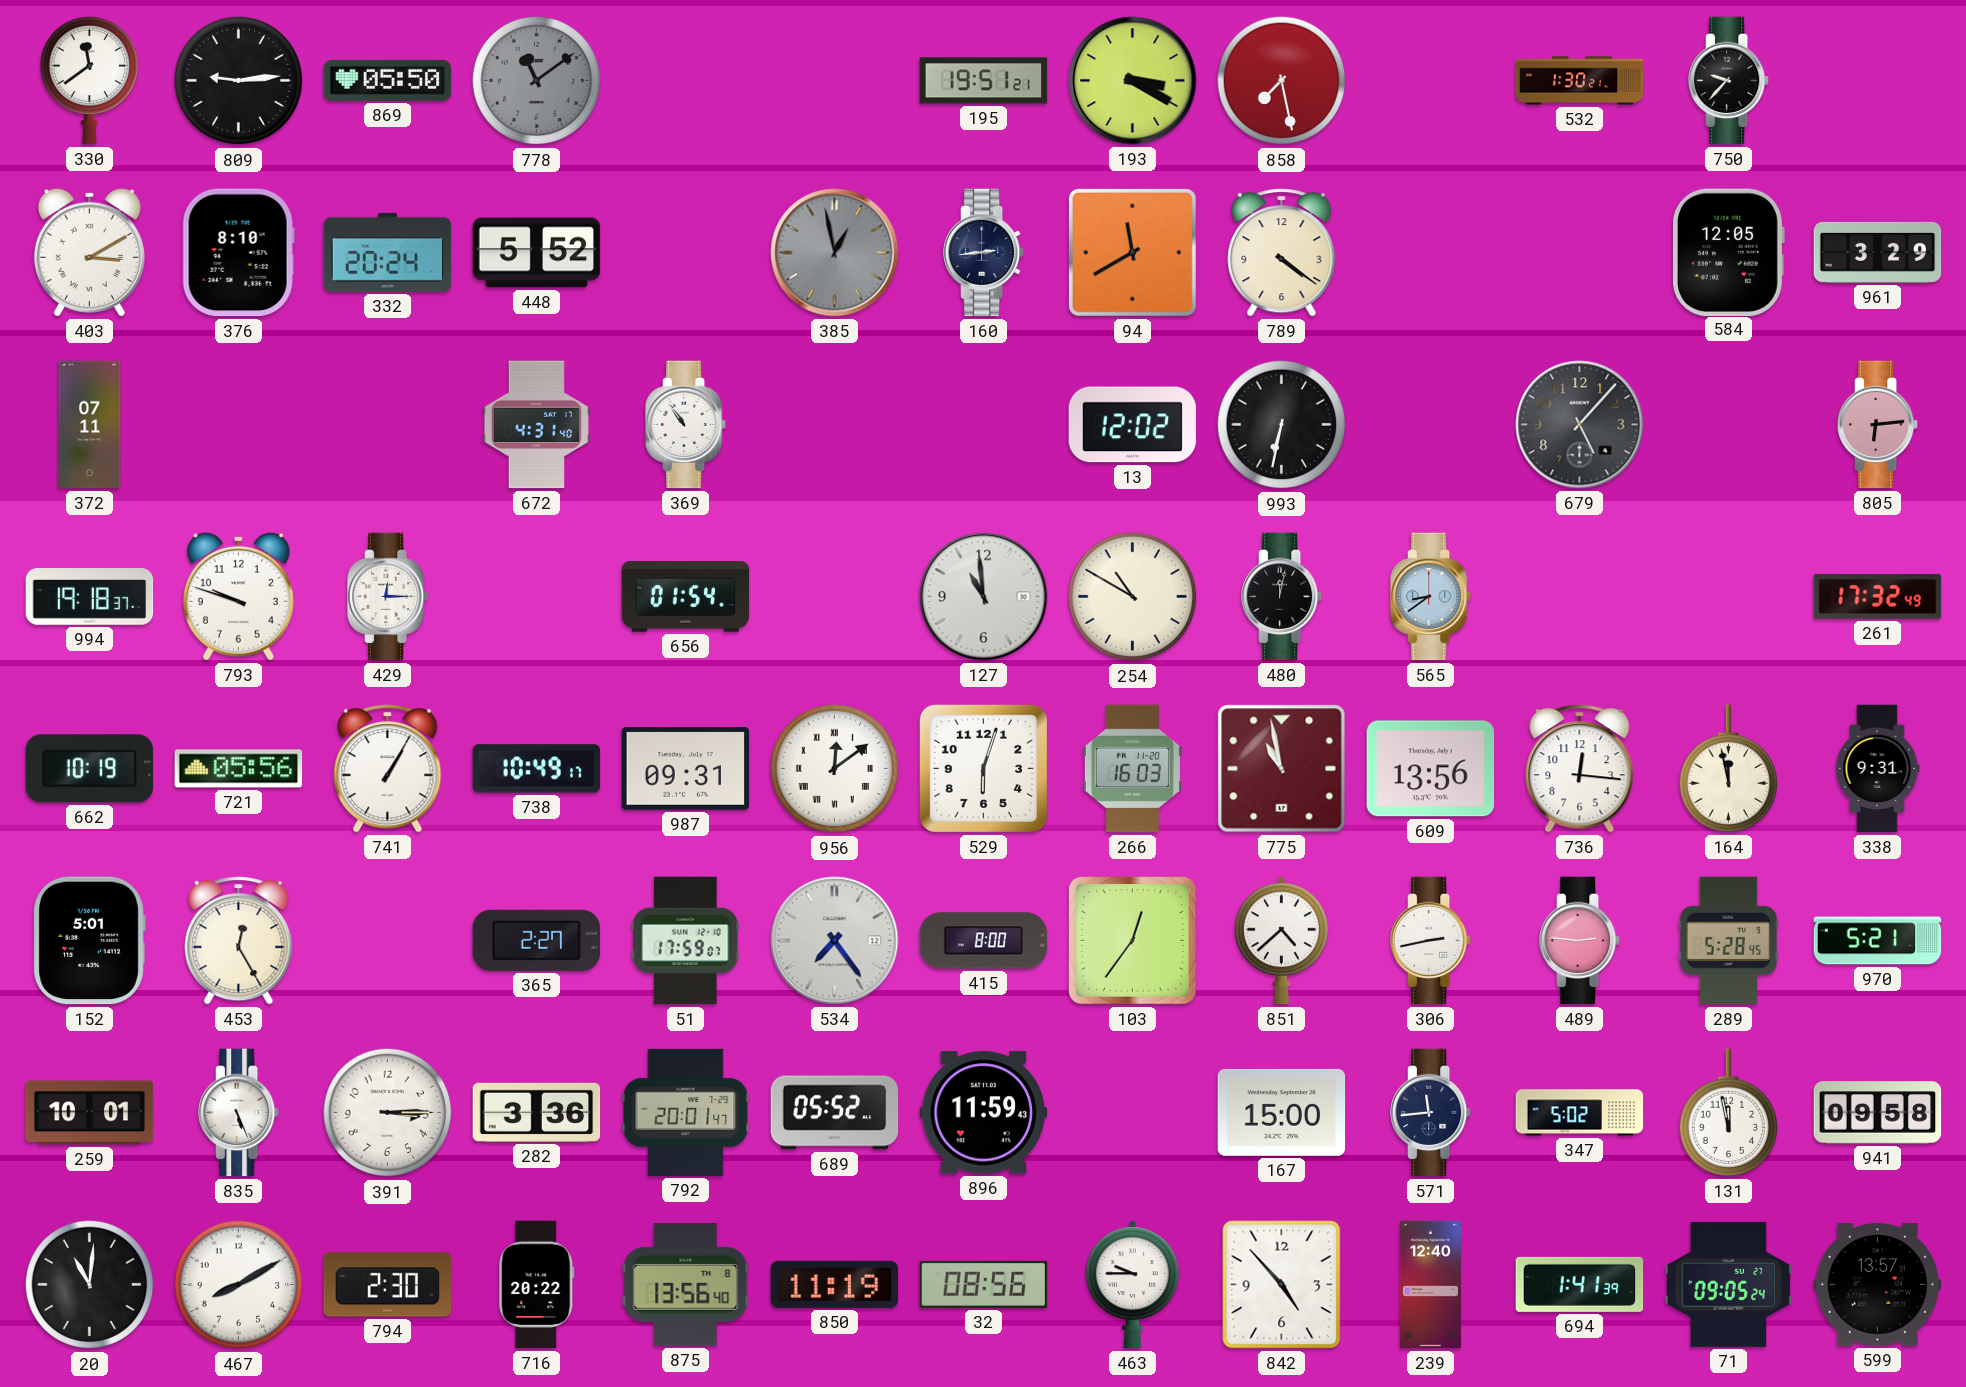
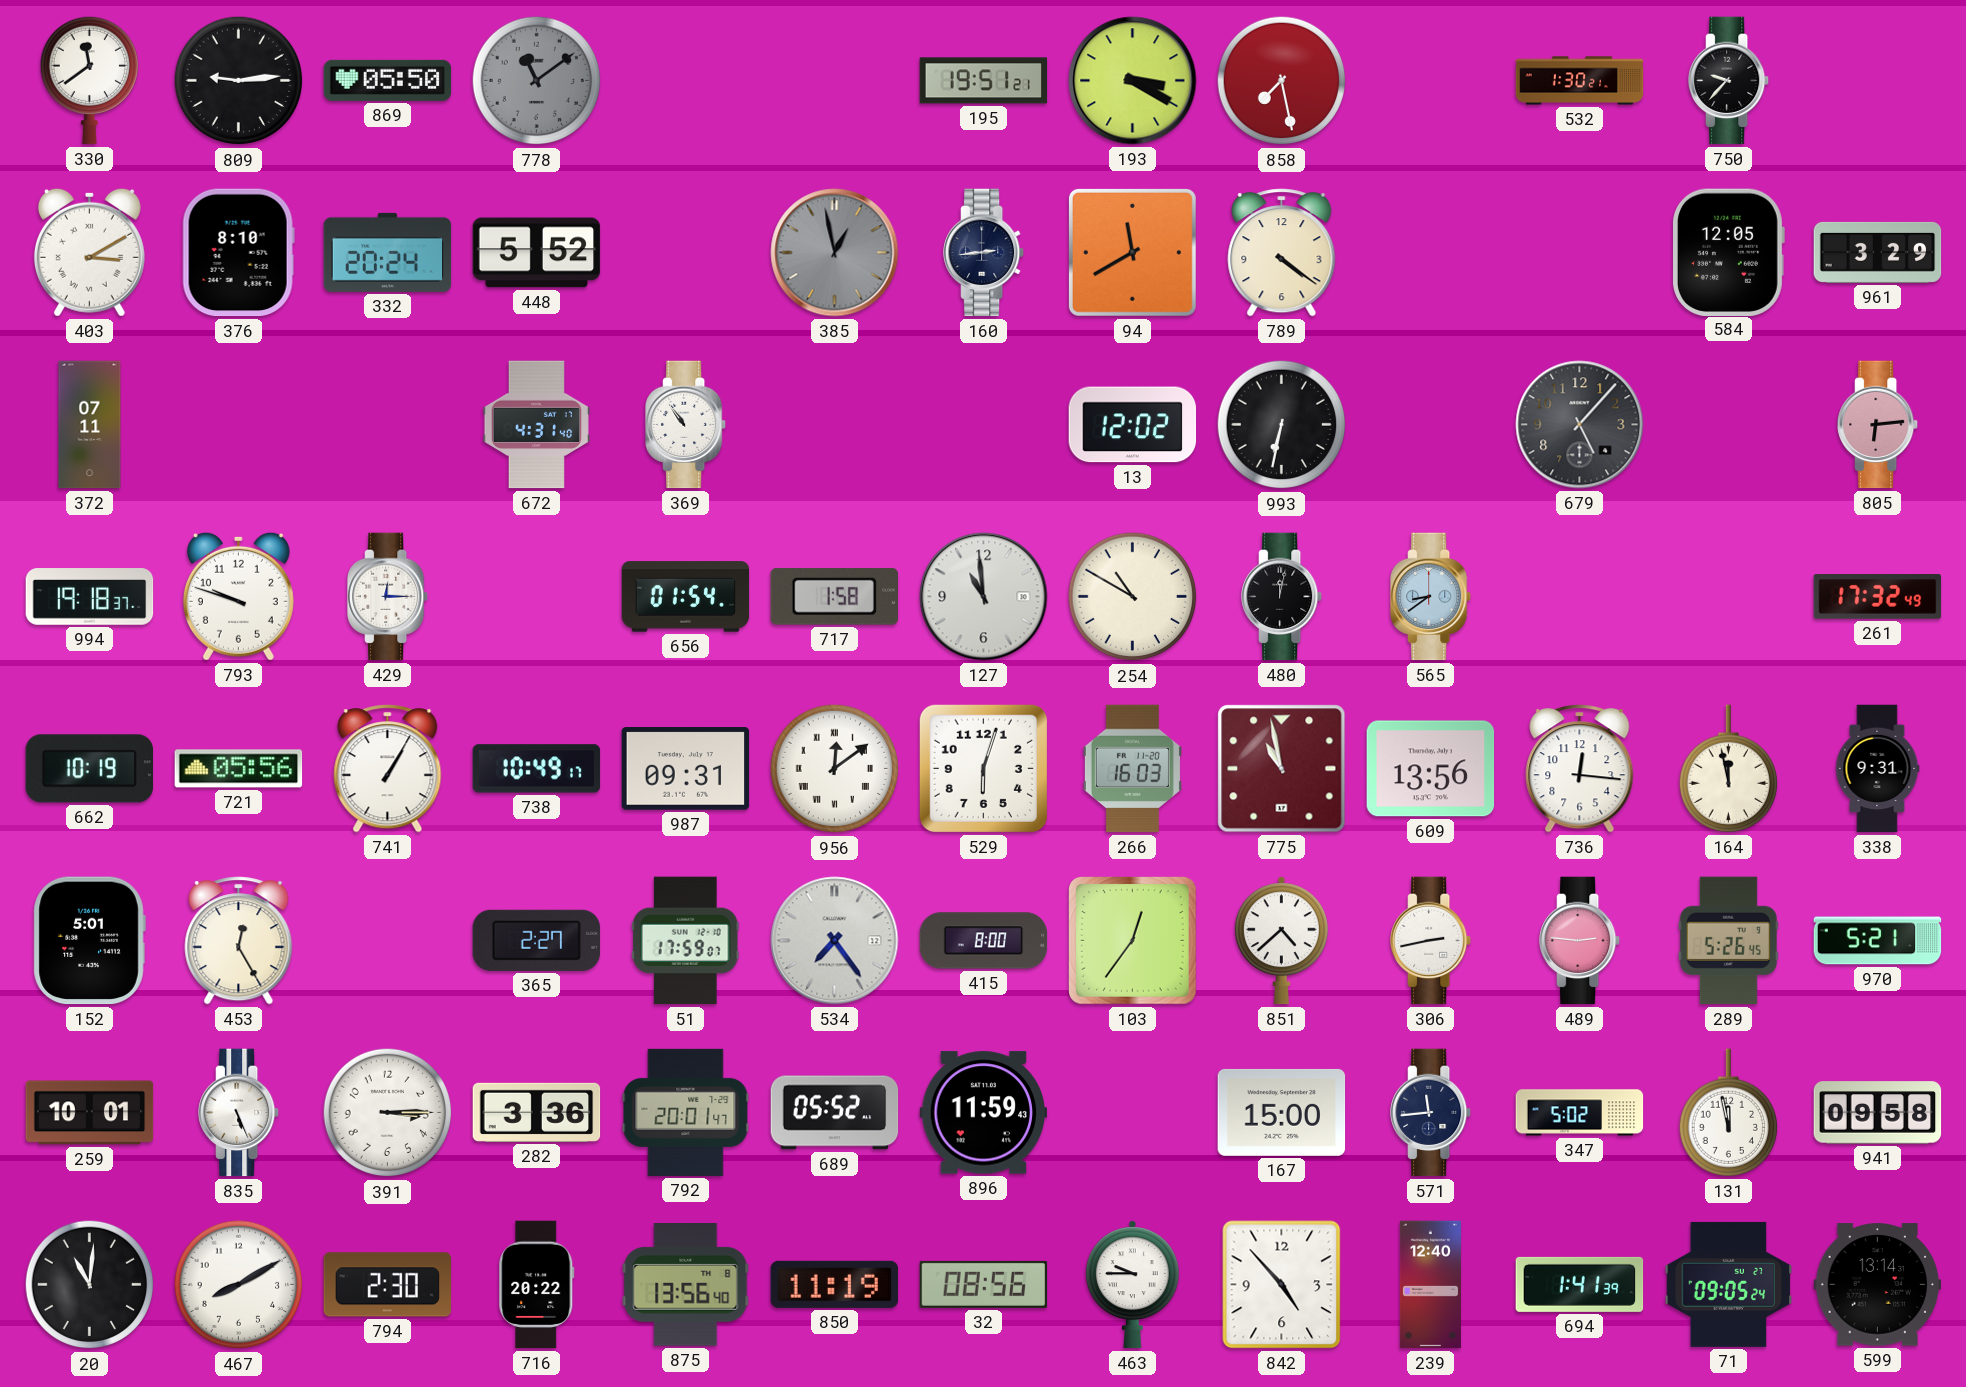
717: none -> 1:58 (834, 597)
289: 5:28 -> 5:26 (1728, 941)
599: 13:57 -> 13:14 (1878, 1285)
